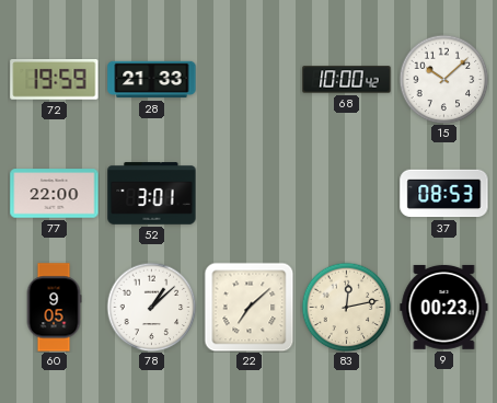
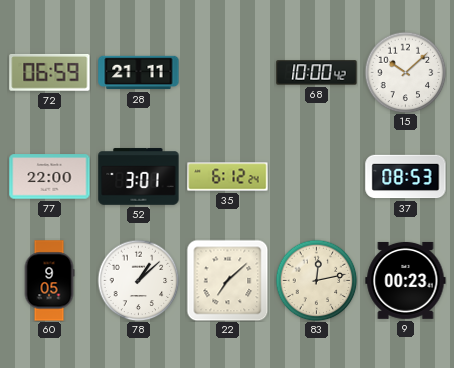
72: 19:59 -> 06:59 (50, 72)
28: 21:33 -> 21:11 (139, 73)
35: none -> 6:12 (228, 177)
